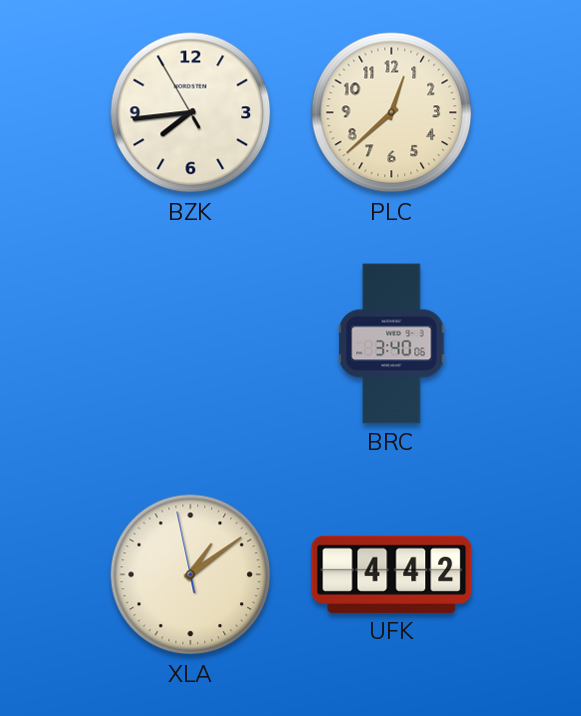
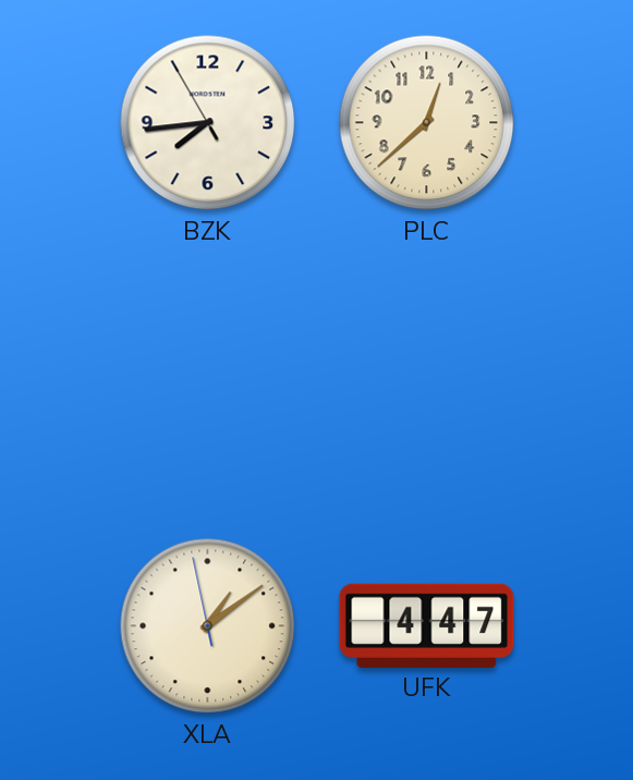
BRC: 3:40 -> none (392, 344)
UFK: 4:42 -> 4:47 (427, 625)
